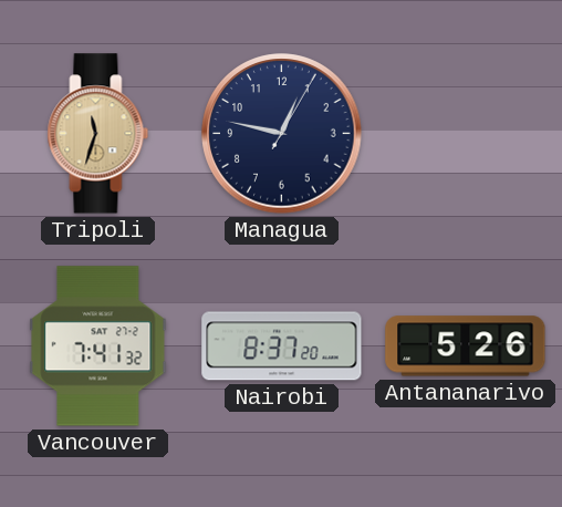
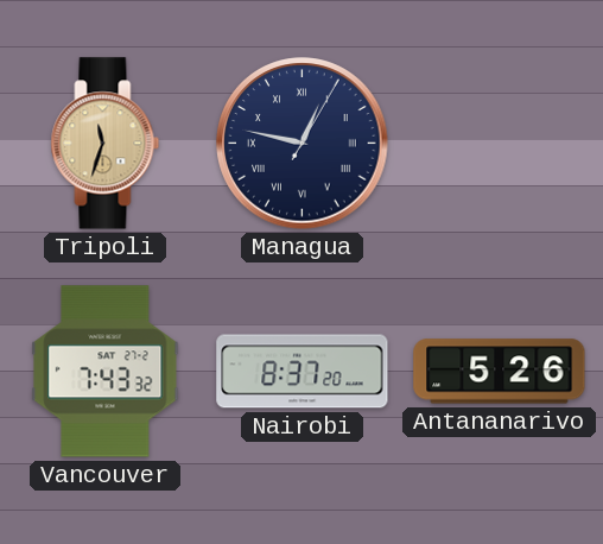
Managua numerals: Arabic -> Roman (303, 144)
Vancouver: 7:41 -> 7:43 (106, 372)
